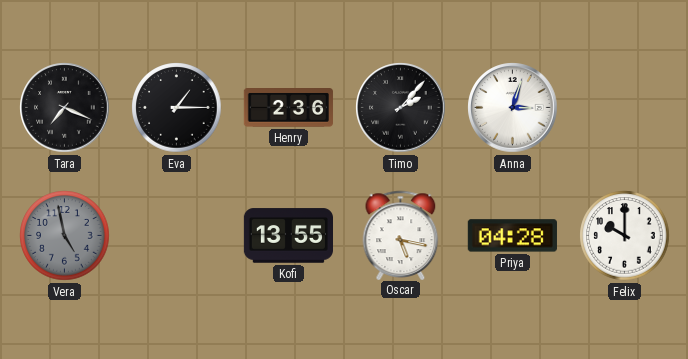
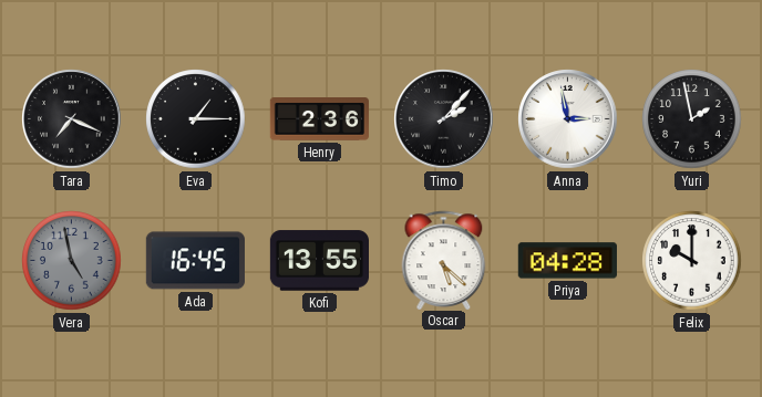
Anna: 3:03 -> 2:58 (568, 119)
Yuri: none -> 1:58 (692, 119)
Ada: none -> 16:45 (195, 261)
Oscar: 5:17 -> 5:22 (444, 260)
